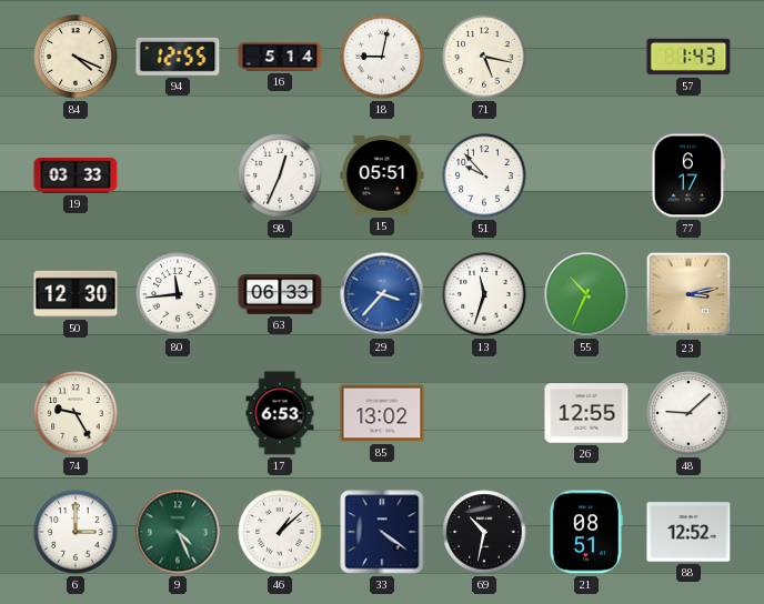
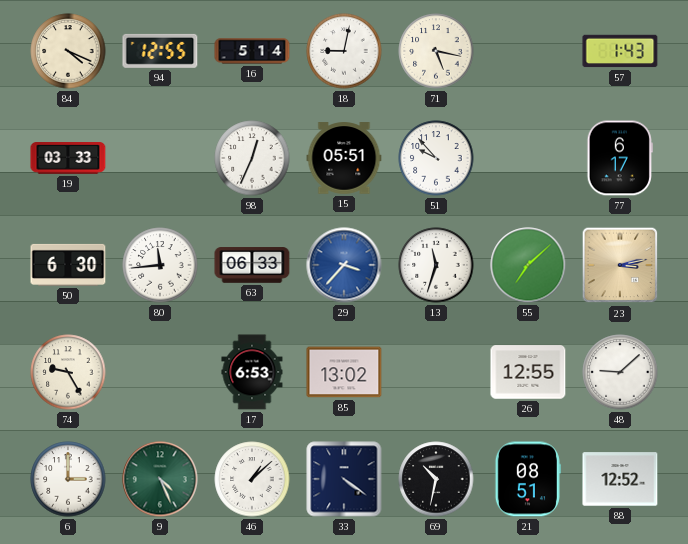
50: 12:30 -> 6:30 (68, 265)
55: 10:34 -> 7:08 (528, 265)
